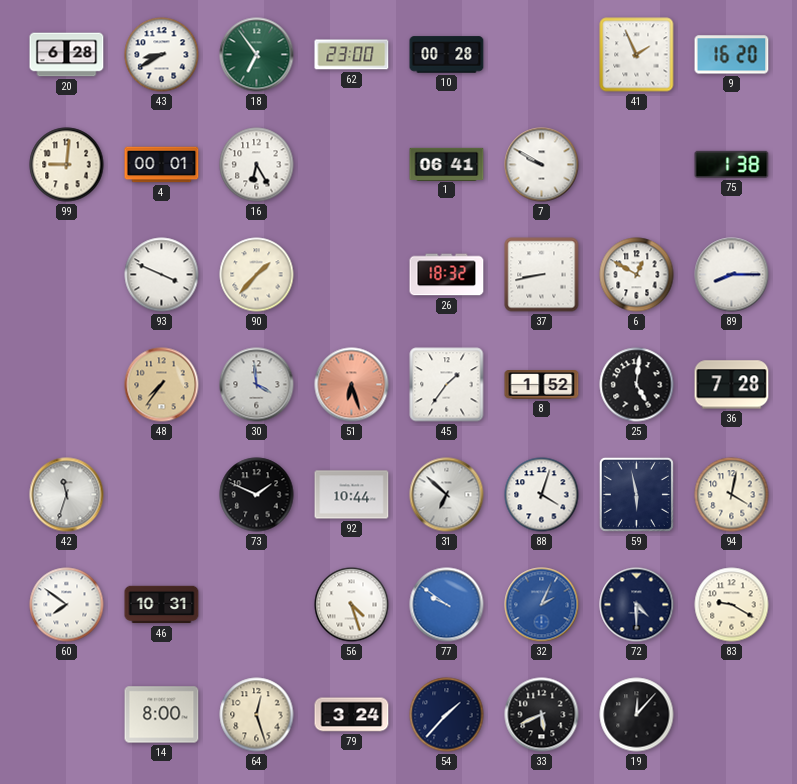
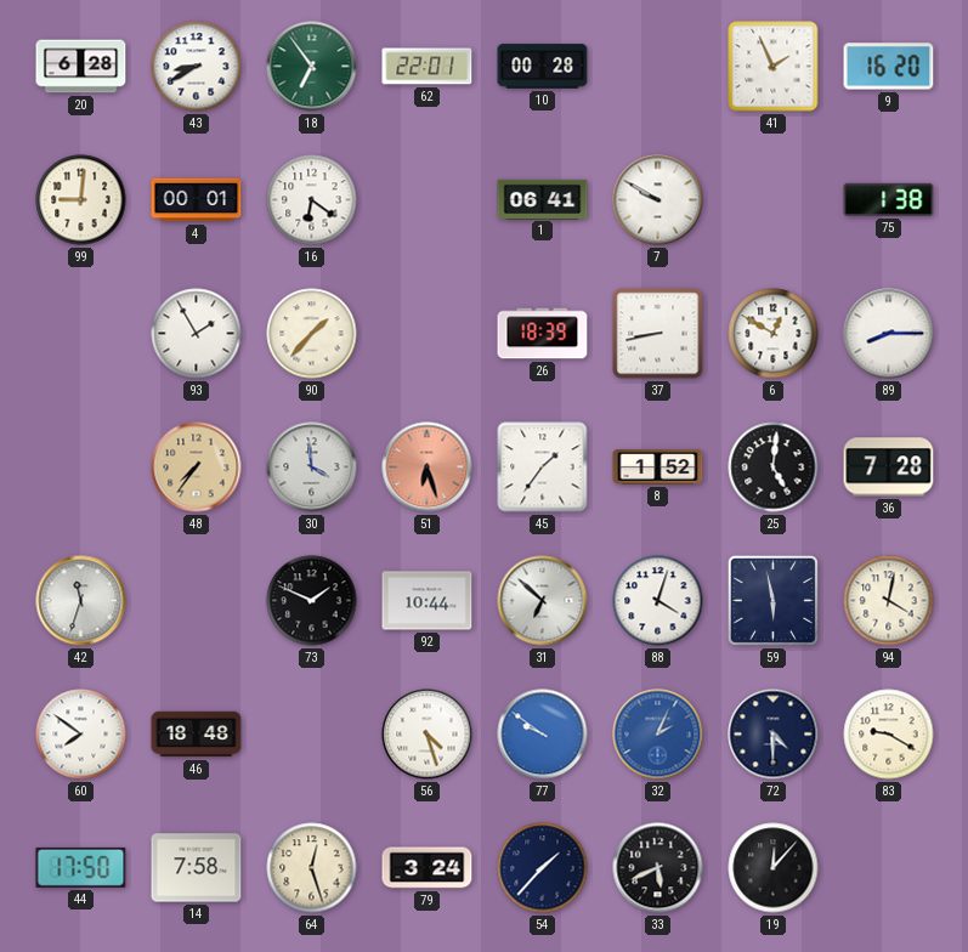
62: 23:00 -> 22:01 (428, 67)
16: 6:25 -> 6:21 (312, 200)
93: 3:49 -> 1:55 (197, 334)
26: 18:32 -> 18:39 (543, 334)
46: 10:31 -> 18:48 (197, 735)
44: none -> 17:50 (81, 867)
14: 8:00 -> 7:58 (197, 868)
